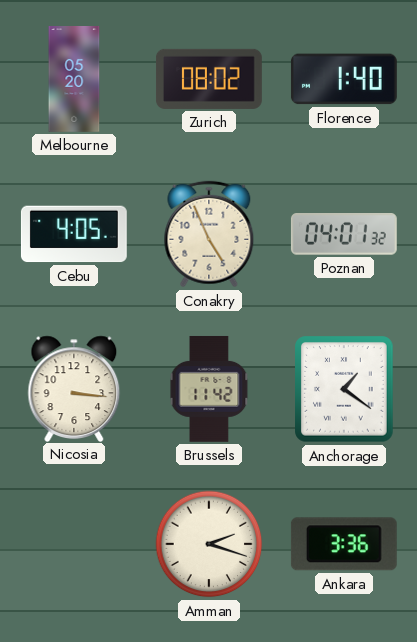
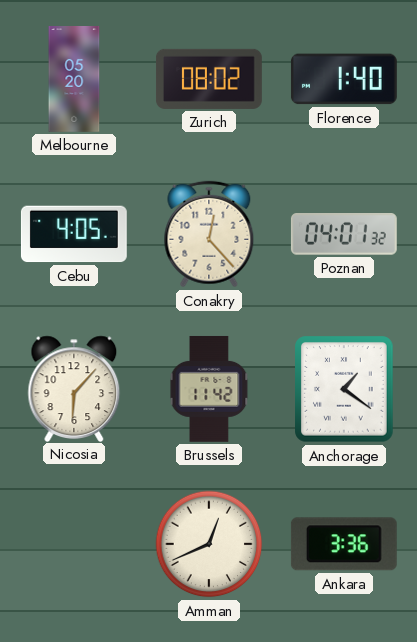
Conakry: 4:56 -> 12:23 (209, 234)
Nicosia: 3:16 -> 6:07 (74, 388)
Amman: 2:18 -> 12:41 (209, 544)
